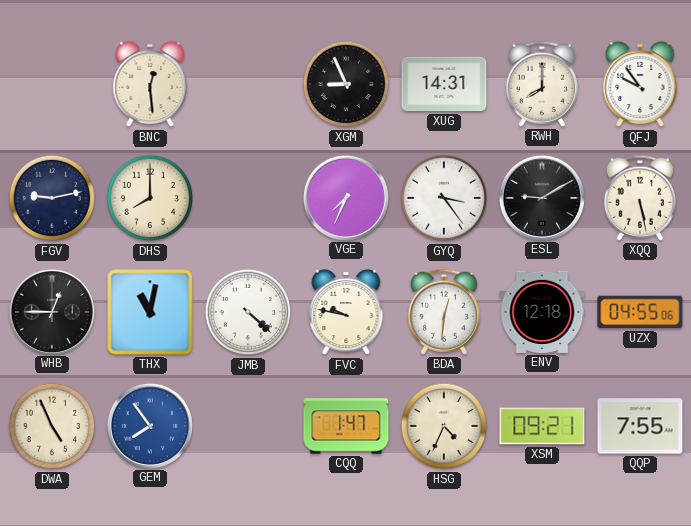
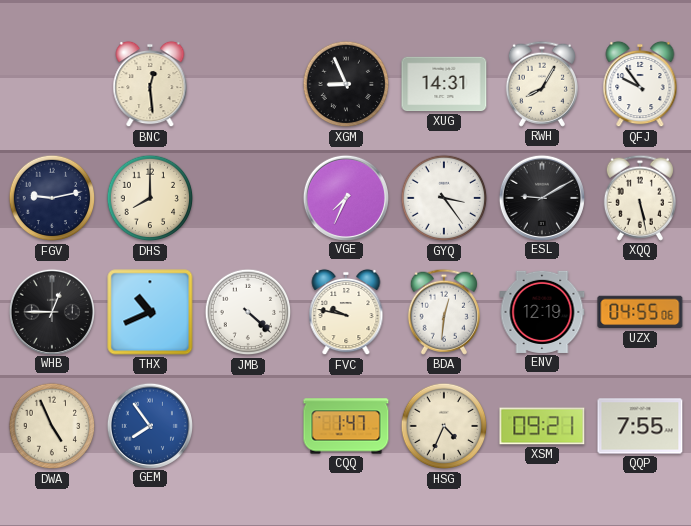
RWH: 8:00 -> 8:05 (542, 84)
THX: 11:02 -> 10:41 (150, 312)
ENV: 12:18 -> 12:19 (542, 312)
